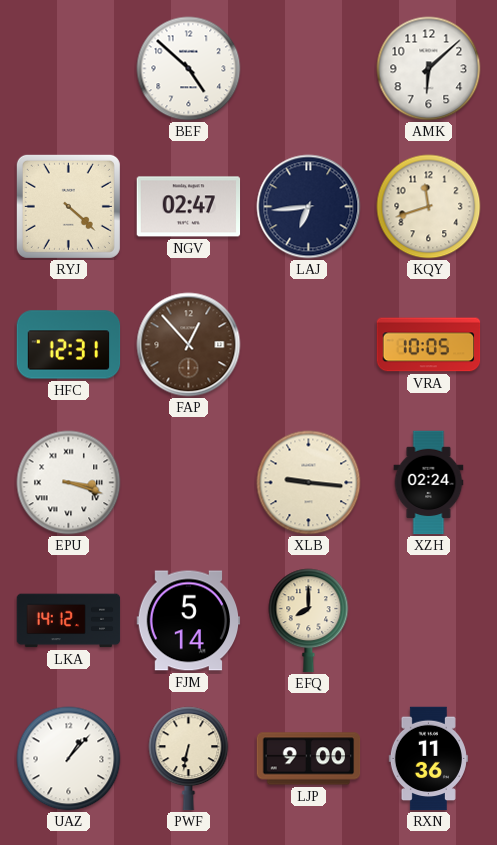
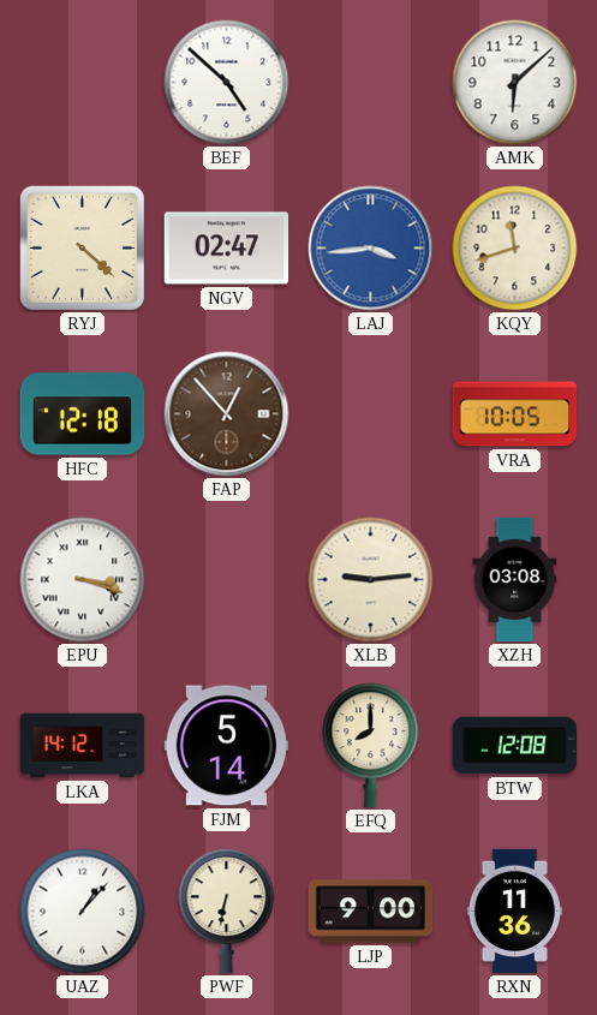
LAJ: 6:44 -> 3:44 (371, 249)
LAJ dial: navy -> blue (371, 249)
HFC: 12:31 -> 12:18 (83, 414)
XLB: 9:16 -> 9:14 (371, 580)
XZH: 02:24 -> 03:08 (515, 580)
BTW: none -> 12:08 (514, 746)
